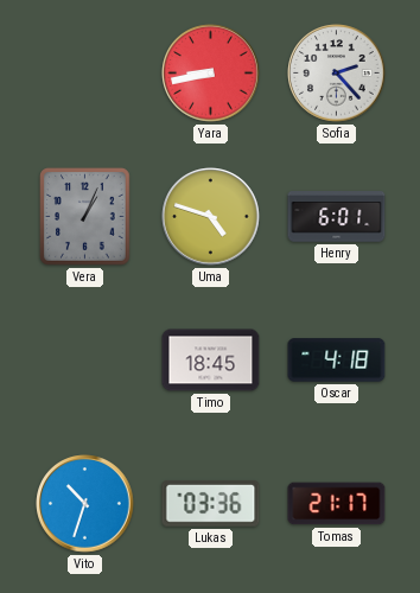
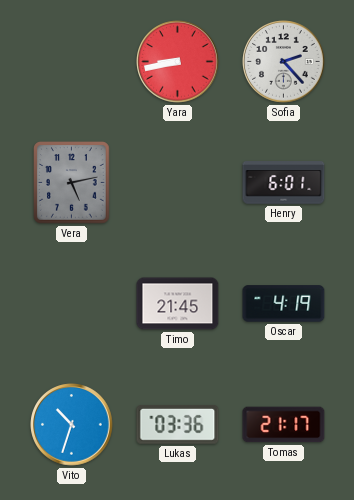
Vera: 1:04 -> 5:13 (72, 183)
Uma: 4:48 -> none (211, 217)
Timo: 18:45 -> 21:45 (178, 304)
Oscar: 4:18 -> 4:19 (284, 304)
